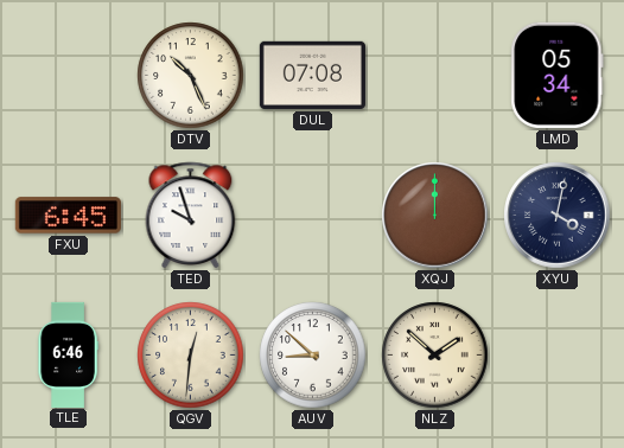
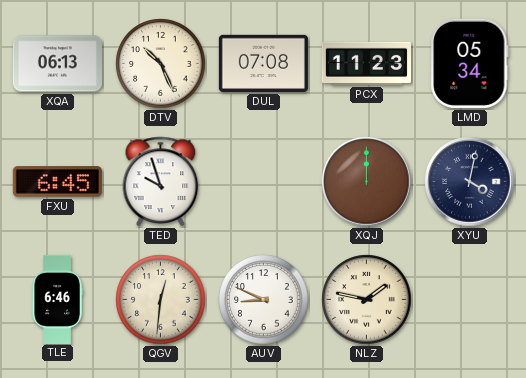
XQA: none -> 06:13 (57, 64)
PCX: none -> 11:23 (366, 63)
AUV: 8:52 -> 8:49 (264, 300)
NLZ: 1:52 -> 1:47 (367, 300)
